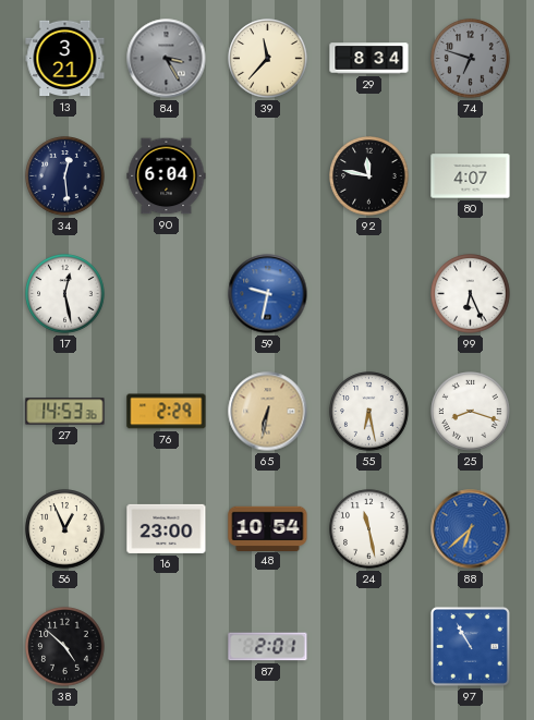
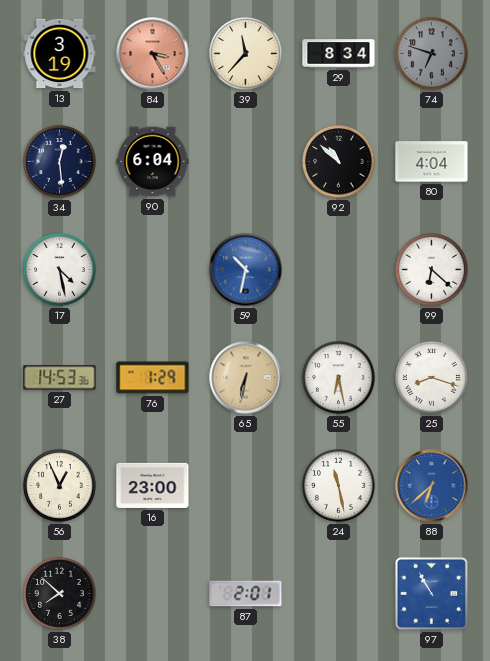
13: 3:21 -> 3:19 (60, 54)
84 dial: grey -> salmon (153, 54)
92: 11:47 -> 10:52 (339, 162)
80: 4:07 -> 4:04 (432, 162)
17: 12:28 -> 4:28 (60, 270)
59: 9:32 -> 10:32 (246, 270)
99: 6:26 -> 6:22 (432, 270)
76: 2:29 -> 1:29 (153, 378)
48: 10:54 -> none (268, 528)
38: 4:52 -> 7:52 (60, 594)
